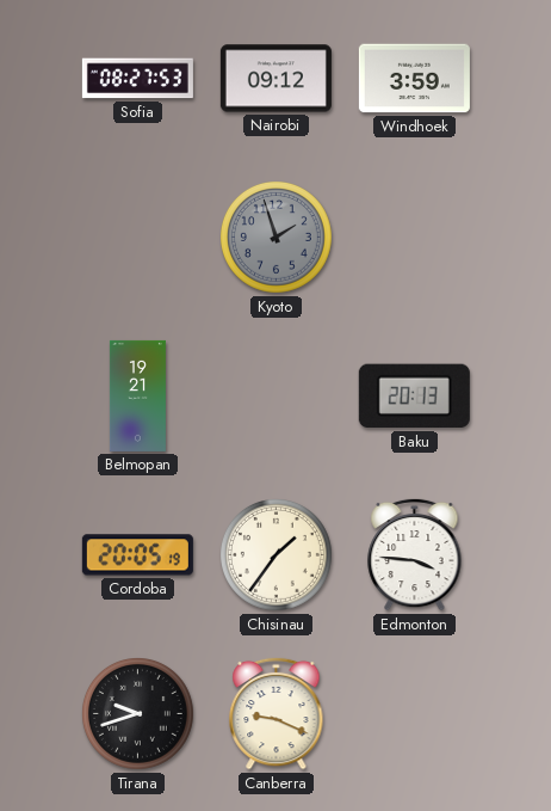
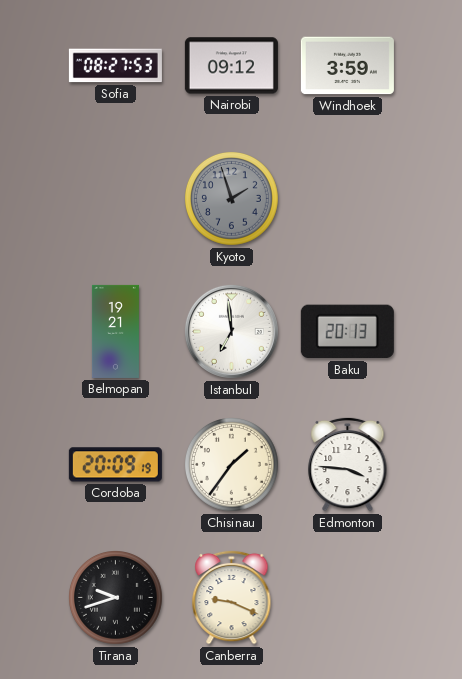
Istanbul: none -> 6:59 (231, 331)
Cordoba: 20:05 -> 20:09 (115, 465)
